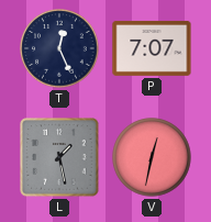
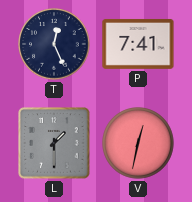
P: 7:07 -> 7:41 (138, 44)
L: 1:28 -> 1:30 (54, 143)
